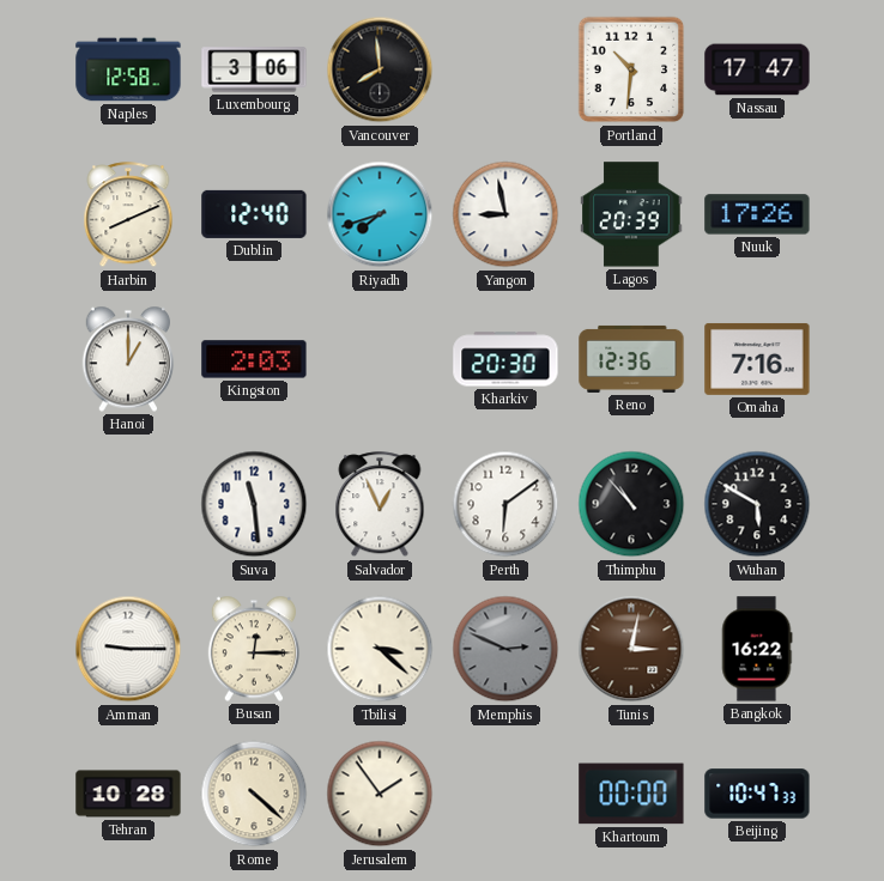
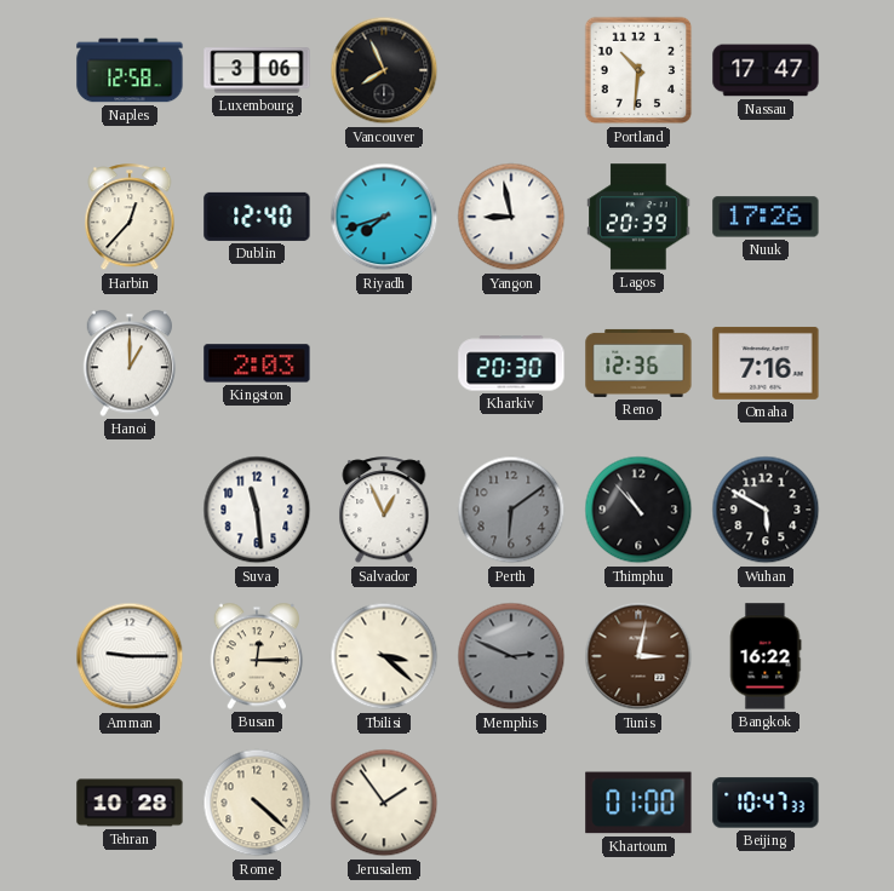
Vancouver: 7:59 -> 7:56 (384, 70)
Harbin: 8:11 -> 12:37 (130, 218)
Perth dial: white -> grey (511, 510)
Khartoum: 00:00 -> 01:00 (638, 803)
